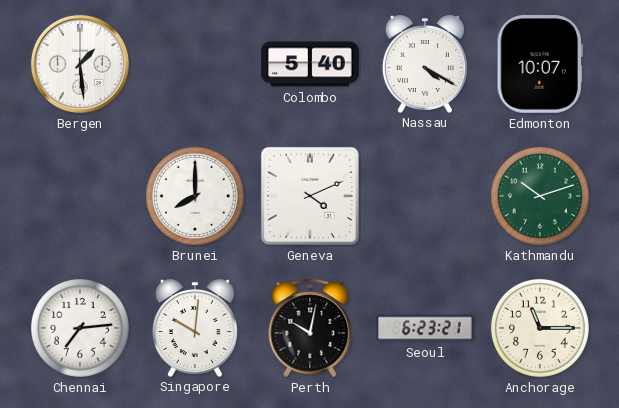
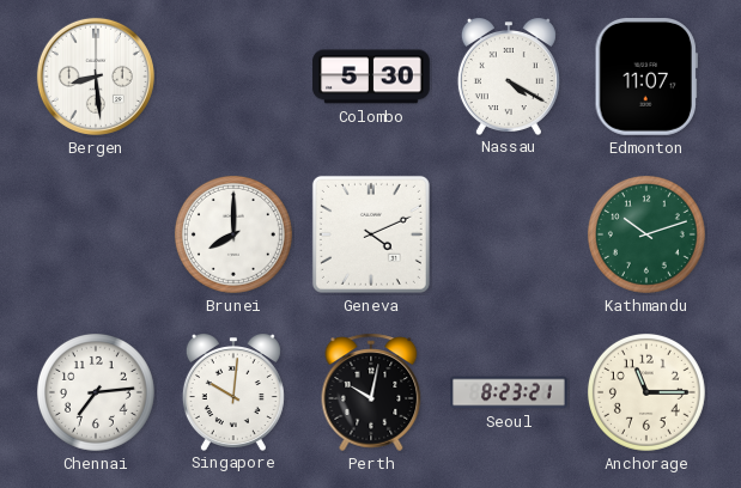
Bergen: 1:29 -> 8:29 (96, 77)
Colombo: 5:40 -> 5:30 (371, 77)
Edmonton: 10:07 -> 11:07 (646, 78)
Seoul: 6:23 -> 8:23 (509, 392)
